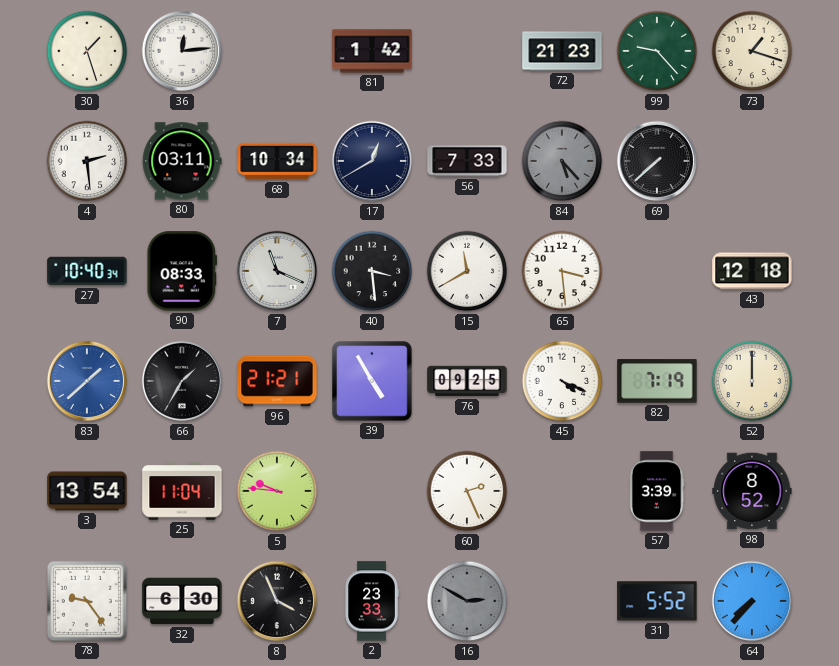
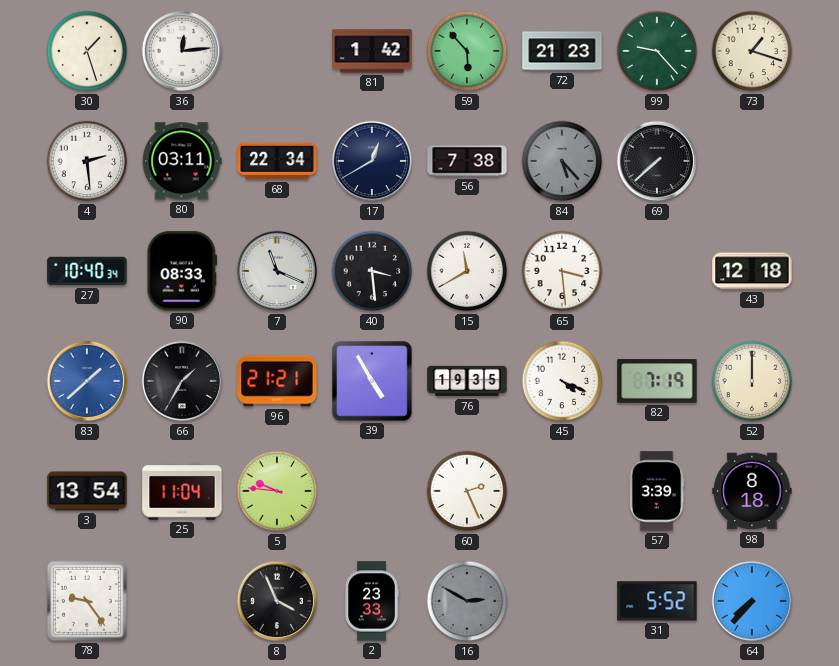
59: none -> 5:53 (467, 51)
68: 10:34 -> 22:34 (277, 161)
56: 7:33 -> 7:38 (467, 161)
76: 09:25 -> 19:35 (467, 381)
98: 8:52 -> 8:18 (752, 491)
32: 6:30 -> none (182, 601)
